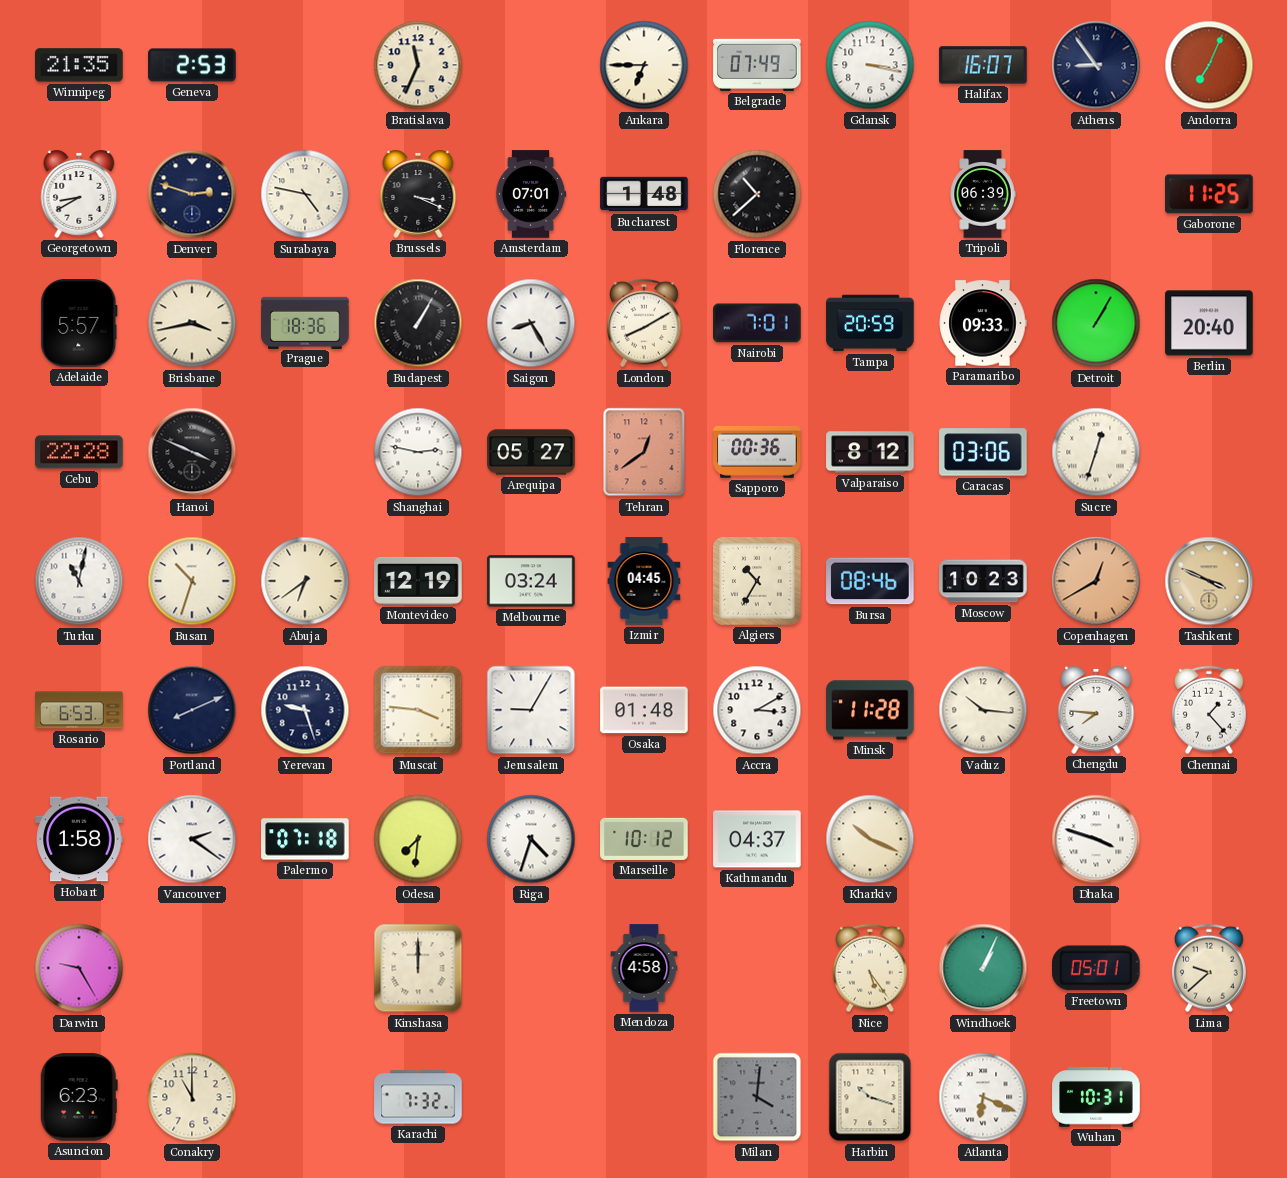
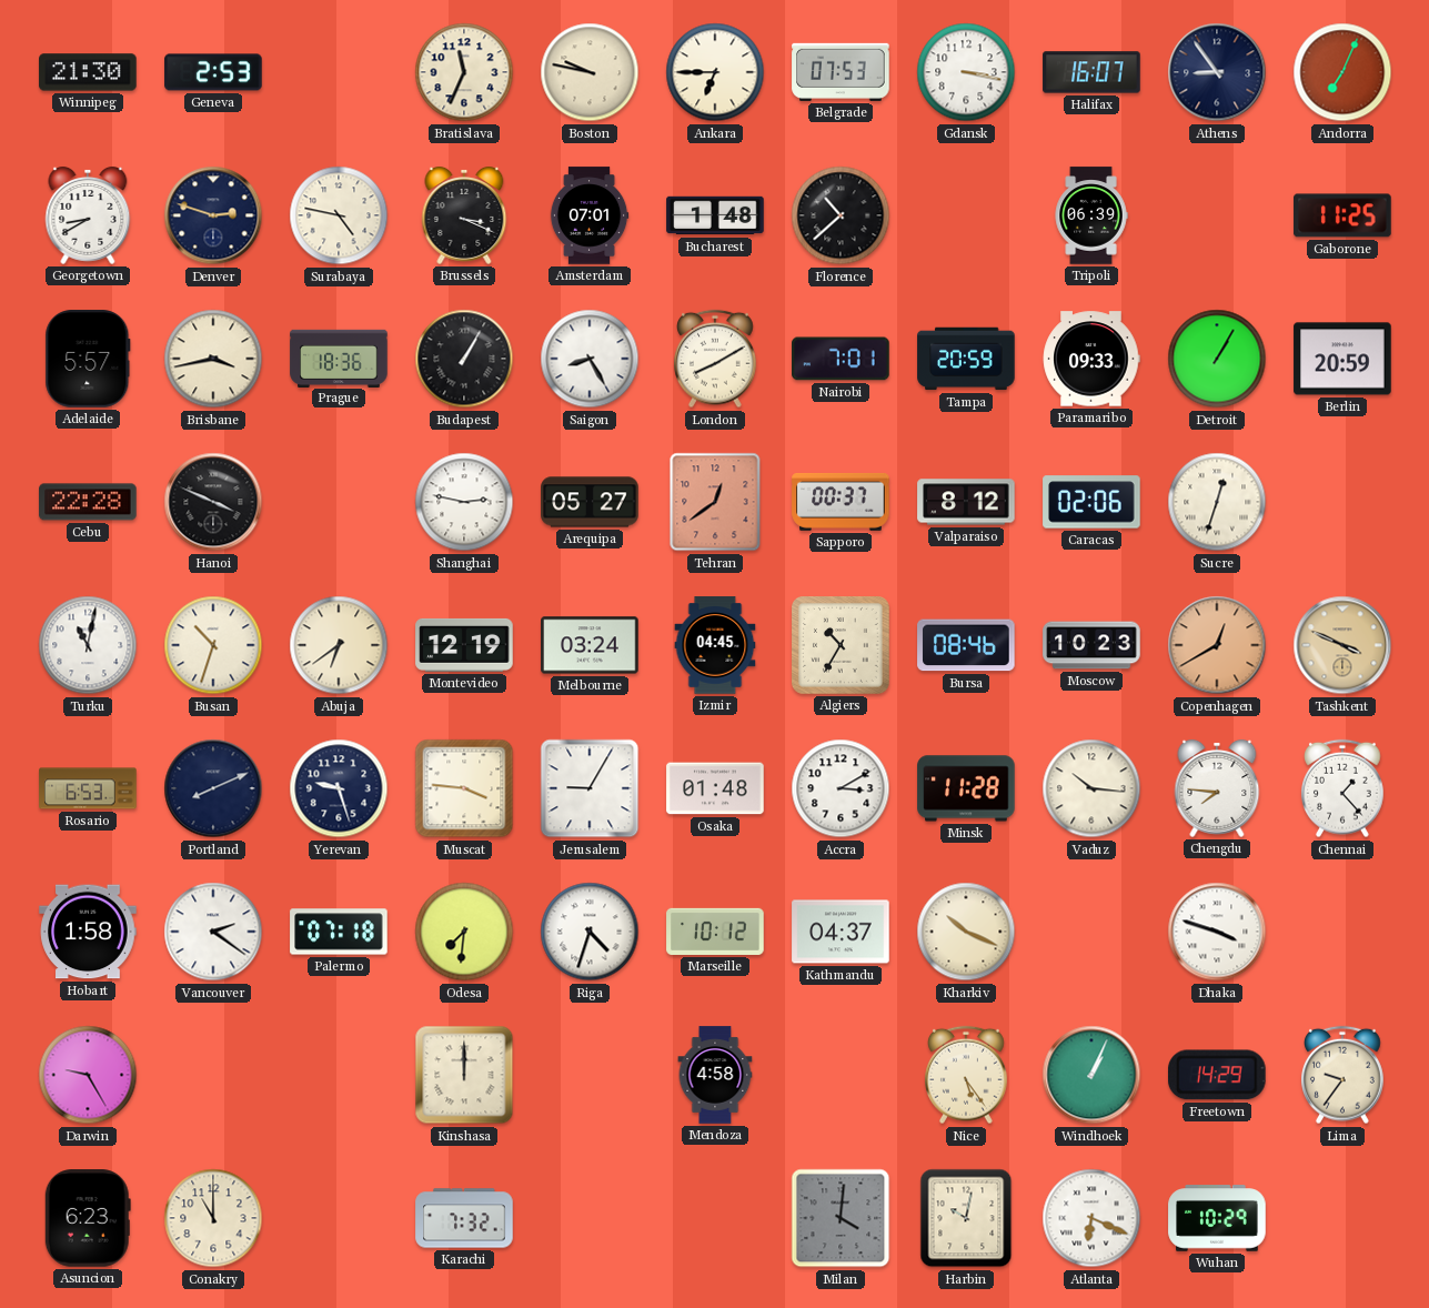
Winnipeg: 21:35 -> 21:30 (88, 72)
Boston: none -> 9:47 (590, 72)
Belgrade: 07:49 -> 07:53 (841, 72)
Berlin: 20:40 -> 20:59 (1342, 359)
Sapporo: 00:36 -> 00:37 (841, 502)
Caracas: 03:06 -> 02:06 (1091, 502)
Freetown: 05:01 -> 14:29 (1218, 1075)
Lima: 9:38 -> 9:36 (1344, 1075)
Harbin: 10:18 -> 10:02 (966, 1218)
Wuhan: 10:31 -> 10:29 (1217, 1218)
